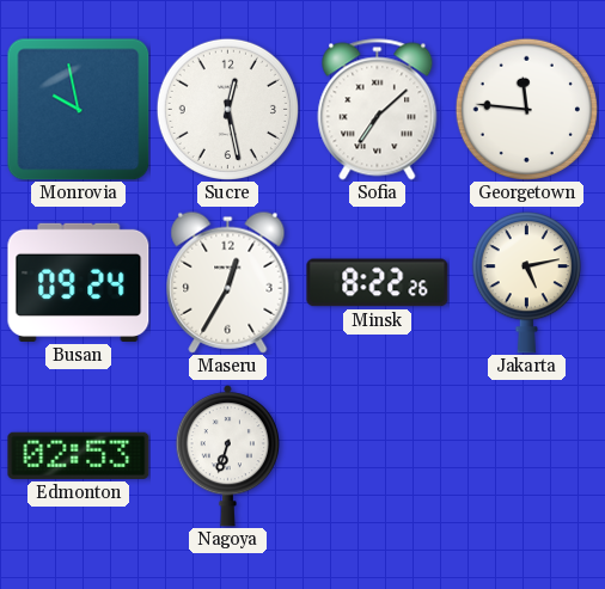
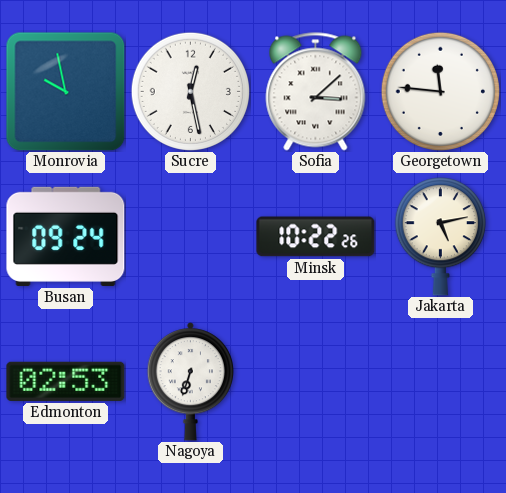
Sofia: 7:08 -> 3:08 (316, 92)
Maseru: 12:35 -> none (228, 282)
Minsk: 8:22 -> 10:22 (316, 237)
